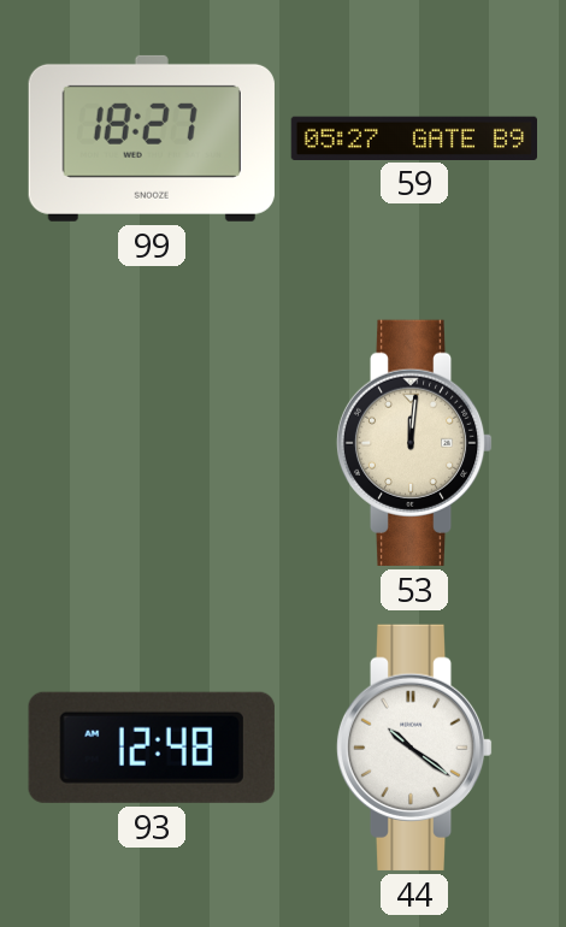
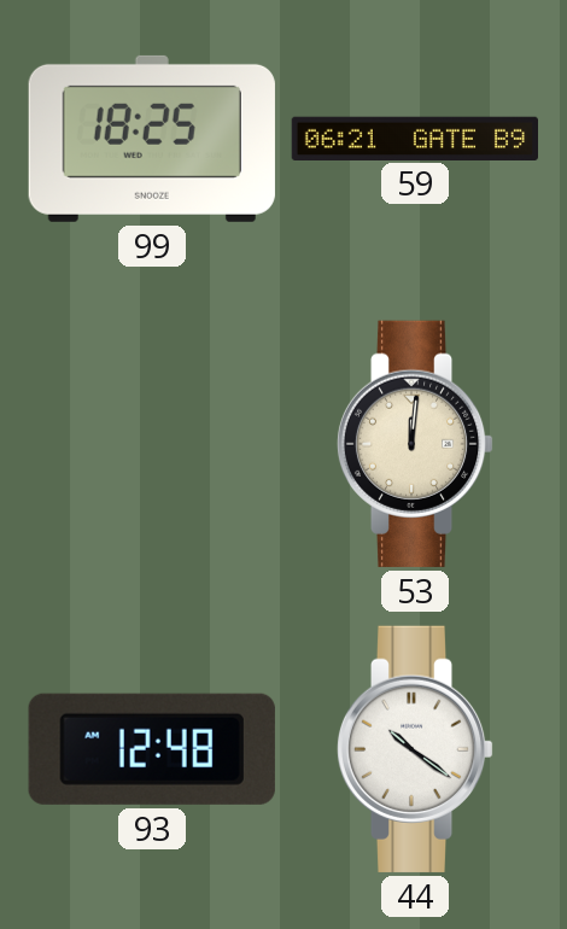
99: 18:27 -> 18:25 (152, 139)
59: 05:27 -> 06:21 (414, 138)
